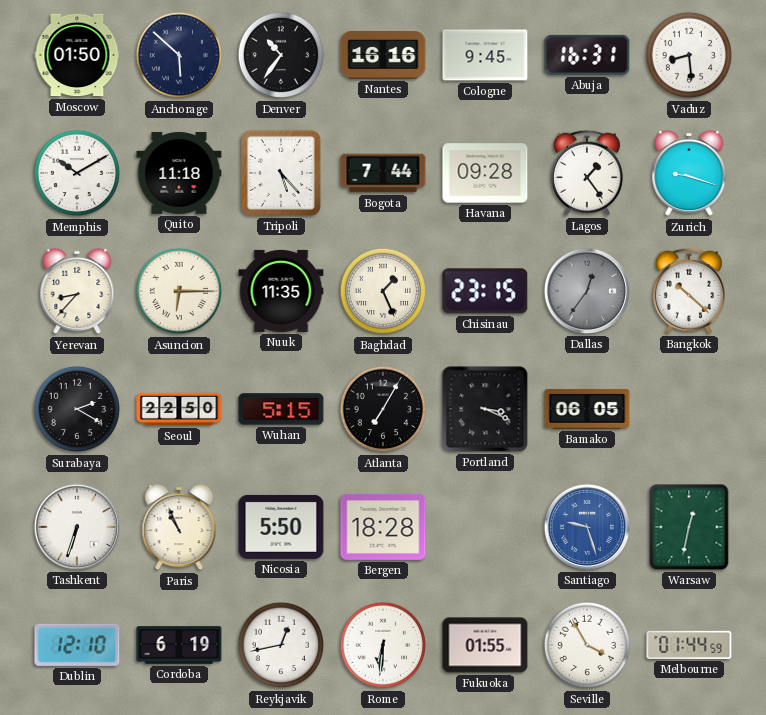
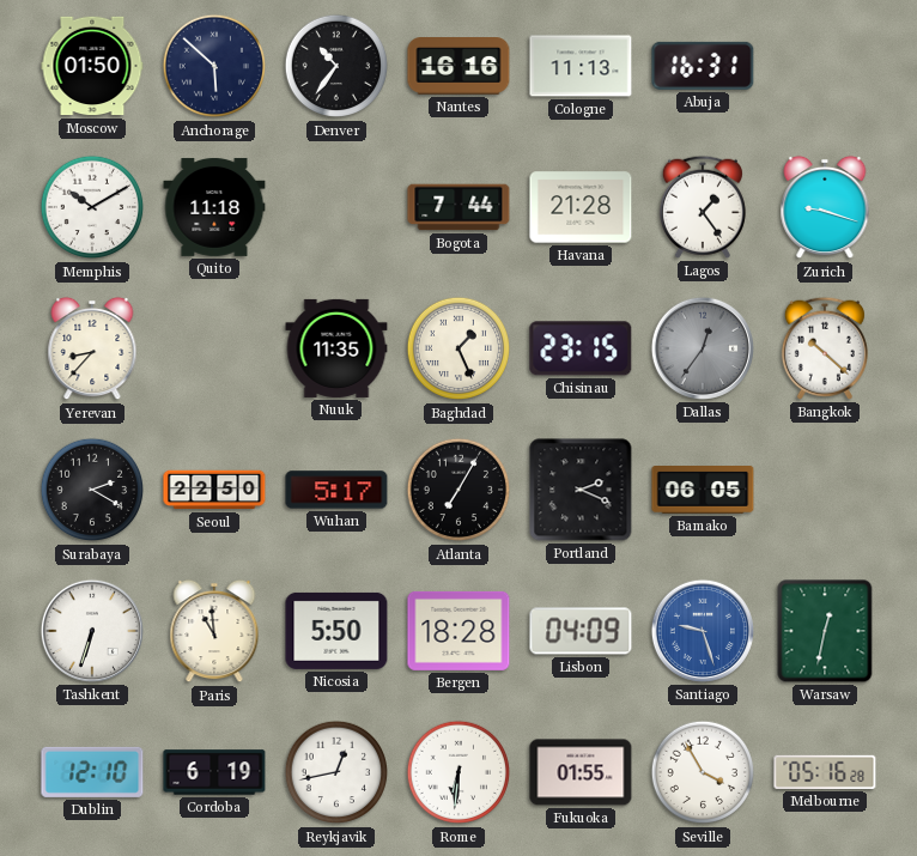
Cologne: 9:45 -> 11:13 (581, 66)
Vaduz: 8:29 -> none (689, 55)
Tripoli: 5:23 -> none (281, 173)
Havana: 09:28 -> 21:28 (581, 207)
Asuncion: 6:15 -> none (179, 291)
Wuhan: 5:15 -> 5:17 (336, 490)
Portland: 3:19 -> 2:19 (581, 490)
Paris: 10:56 -> 10:59 (214, 631)
Lisbon: none -> 04:09 (581, 631)
Melbourne: 01:44 -> 05:16 (825, 772)
